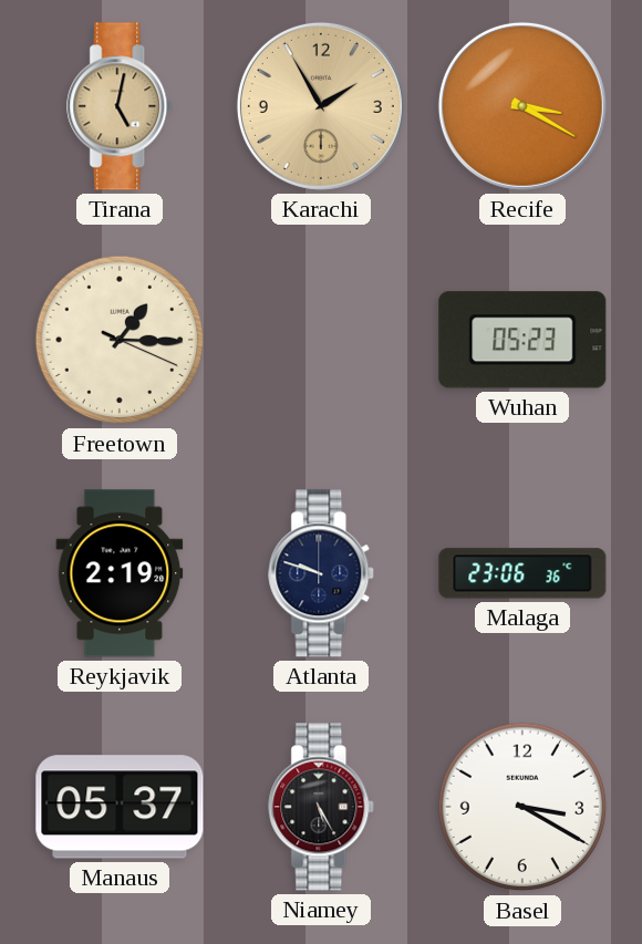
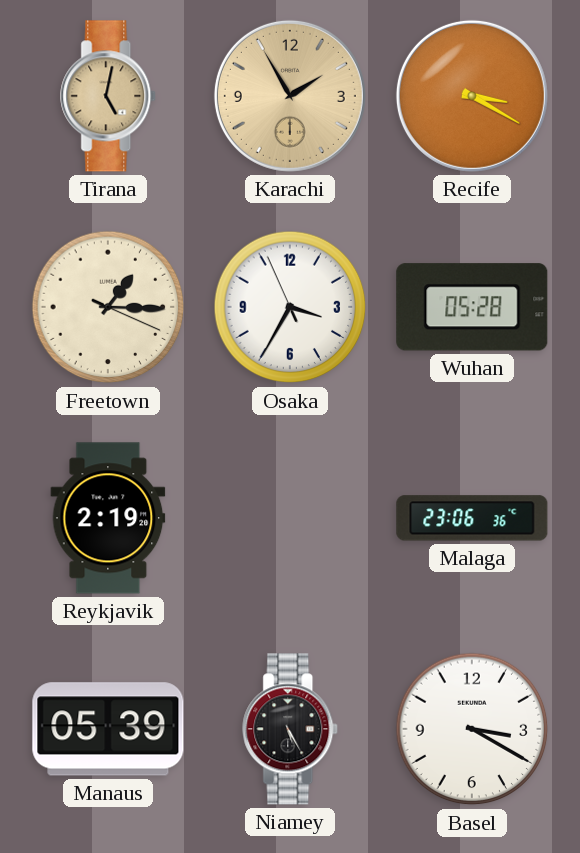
Osaka: none -> 3:34 (290, 307)
Wuhan: 05:23 -> 05:28 (472, 307)
Atlanta: 9:48 -> none (322, 573)
Manaus: 05:37 -> 05:39 (108, 729)
